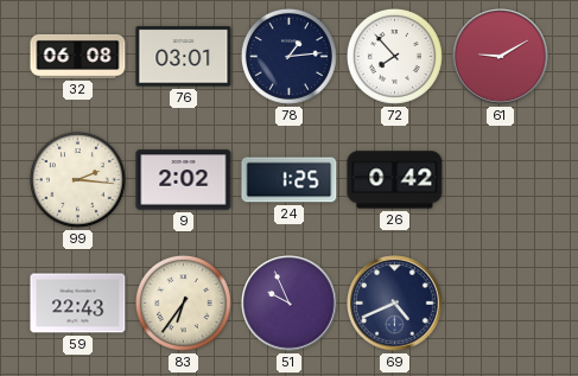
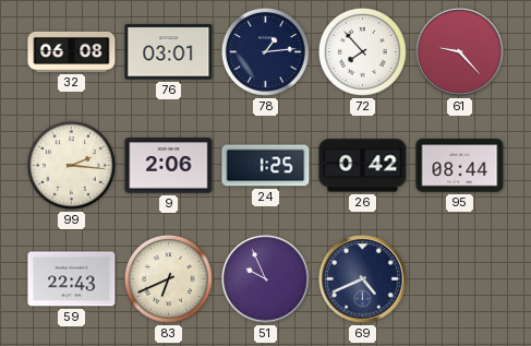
61: 9:10 -> 9:23 (460, 52)
9: 2:02 -> 2:06 (169, 166)
95: none -> 08:44 (460, 166)
83: 6:36 -> 6:41 (168, 278)
